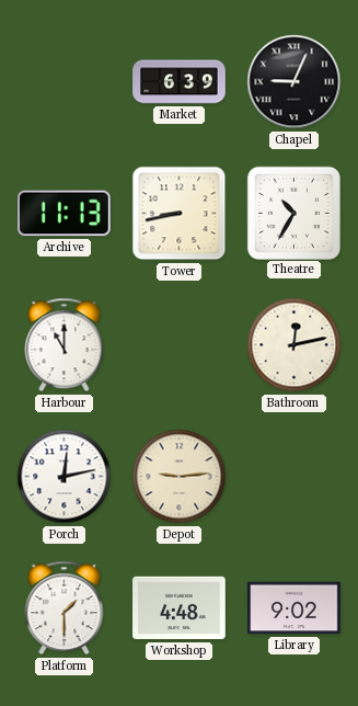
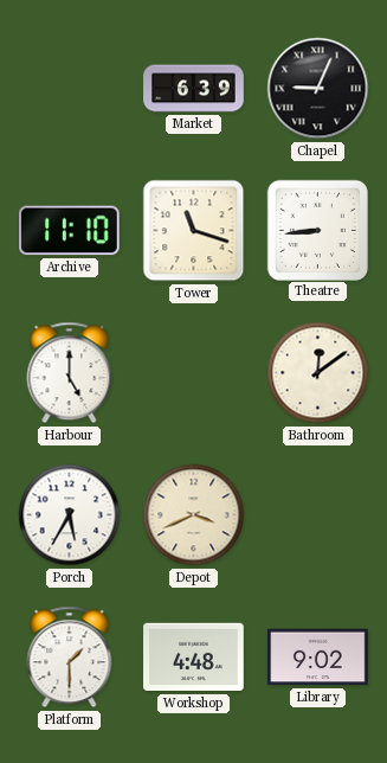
Archive: 11:13 -> 11:10 (70, 231)
Tower: 8:43 -> 11:18 (194, 231)
Theatre: 10:35 -> 8:44 (317, 230)
Harbour: 11:00 -> 5:00 (70, 373)
Bathroom: 12:13 -> 12:09 (318, 373)
Porch: 12:13 -> 5:35 (70, 515)
Depot: 9:14 -> 3:41 (194, 515)
